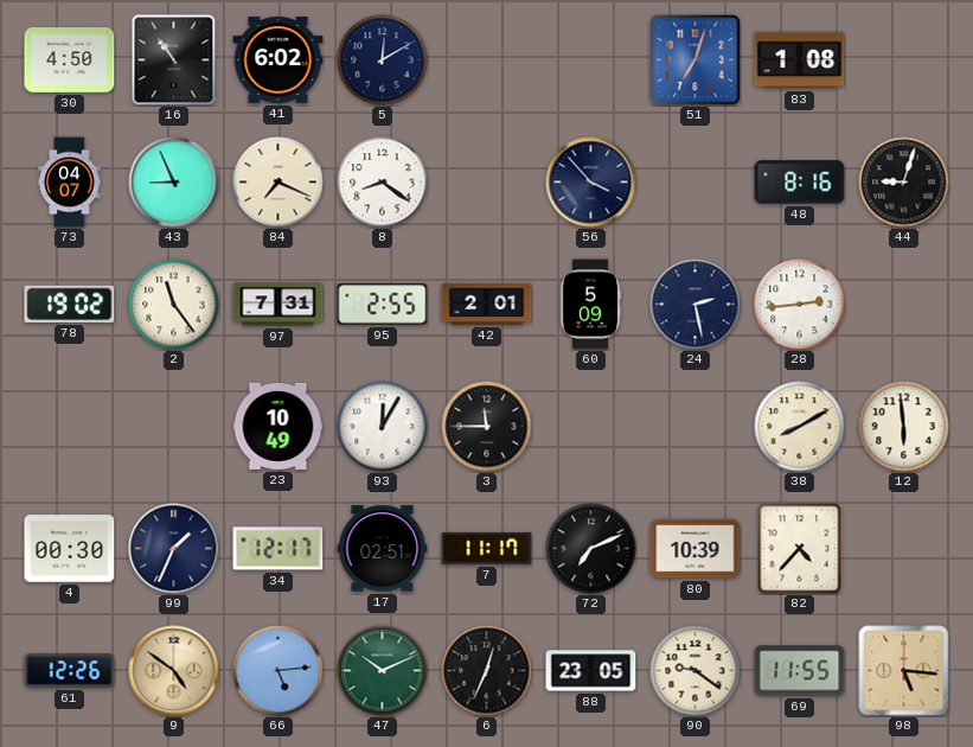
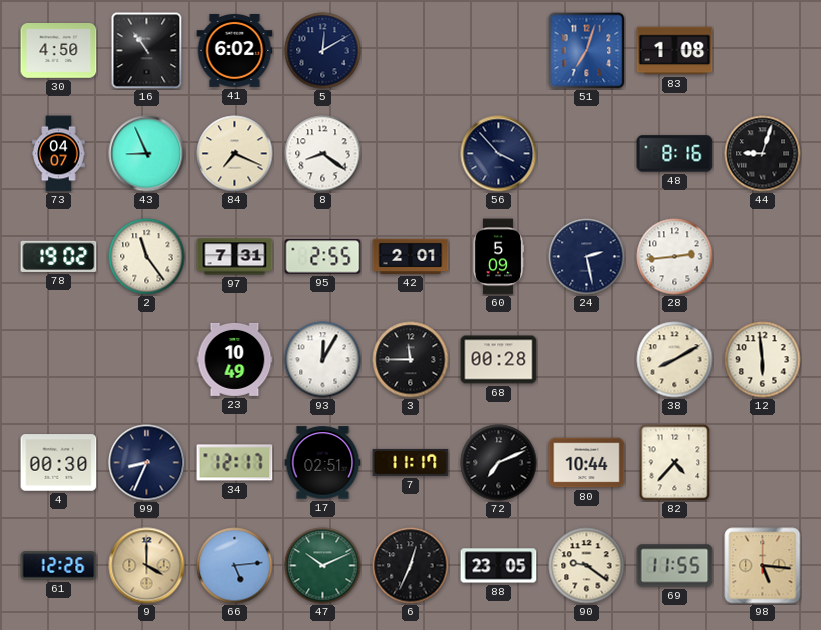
68: none -> 00:28 (499, 360)
99: 1:34 -> 8:34 (147, 463)
80: 10:39 -> 10:44 (587, 463)
9: 4:51 -> 4:00 (147, 566)
